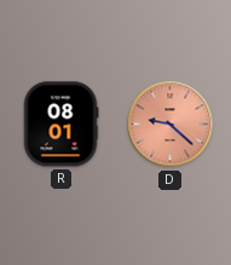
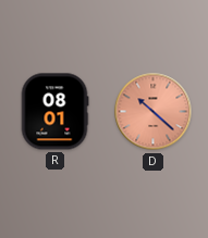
D: 9:22 -> 10:22 (154, 112)
